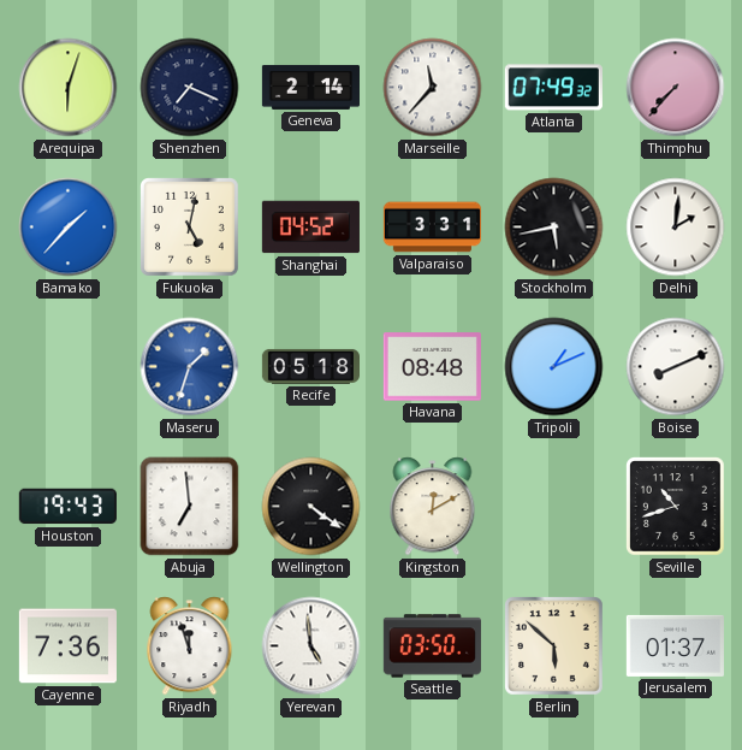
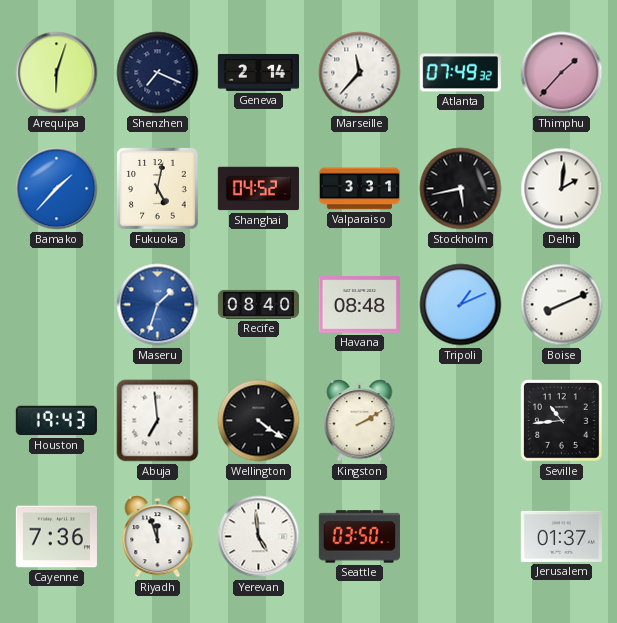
Thimphu: 7:37 -> 1:37 (562, 73)
Recife: 05:18 -> 08:40 (258, 304)
Kingston: 12:10 -> 2:10 (360, 421)
Seville: 10:42 -> 10:44 (562, 421)
Berlin: 5:52 -> none (554, 646)
